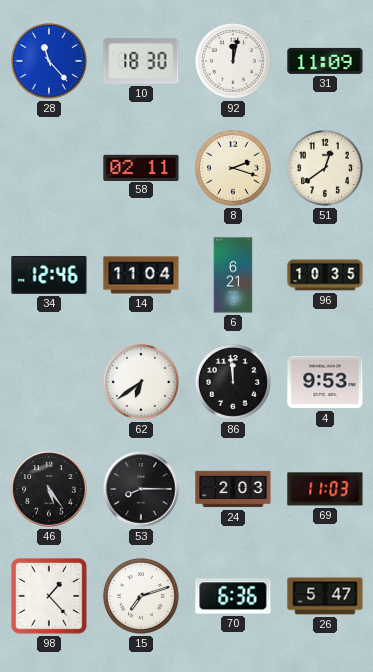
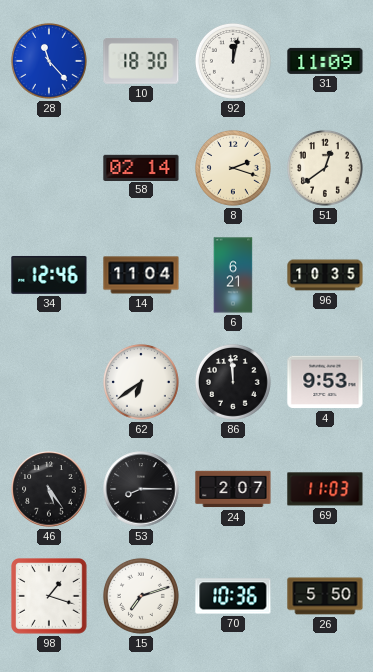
58: 02:11 -> 02:14 (141, 167)
24: 2:03 -> 2:07 (233, 489)
98: 1:23 -> 1:18 (50, 597)
70: 6:36 -> 10:36 (233, 596)
26: 5:47 -> 5:50 (325, 596)
